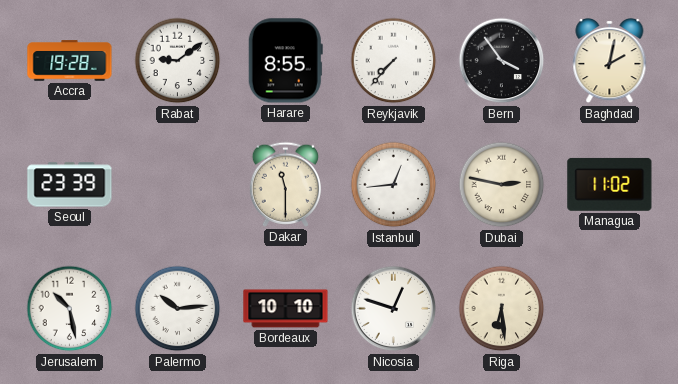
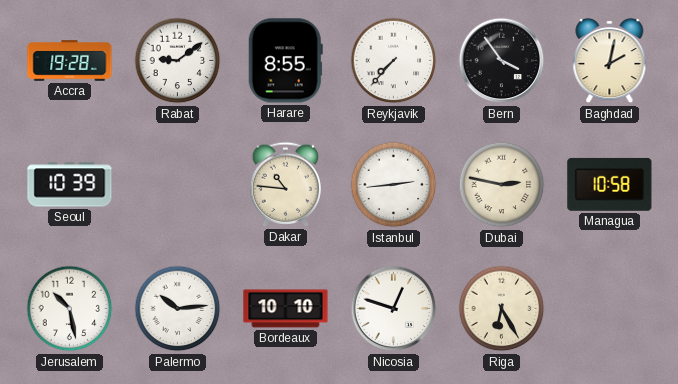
Seoul: 23:39 -> 10:39 (70, 185)
Dakar: 11:30 -> 10:46 (285, 184)
Istanbul: 12:44 -> 2:44 (394, 185)
Managua: 11:02 -> 10:58 (610, 184)
Riga: 6:29 -> 6:25 (502, 309)
